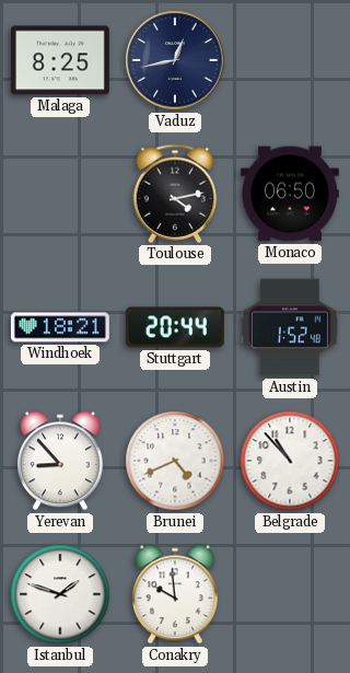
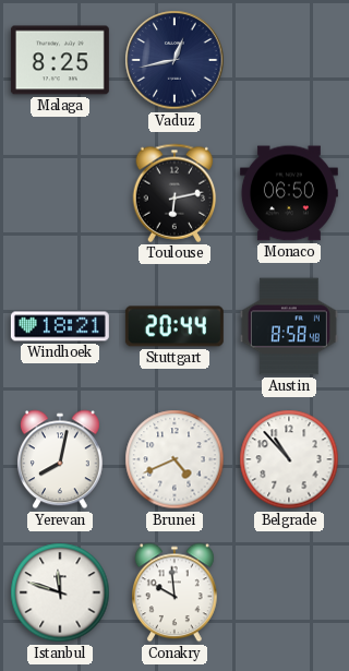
Toulouse: 4:13 -> 6:13 (174, 193)
Austin: 1:52 -> 8:58 (289, 326)
Yerevan: 8:53 -> 8:02 (60, 459)
Istanbul: 1:48 -> 11:48 (60, 592)
